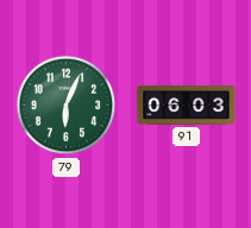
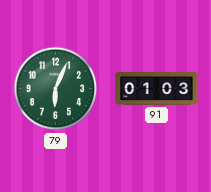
91: 06:03 -> 01:03 (157, 89)
